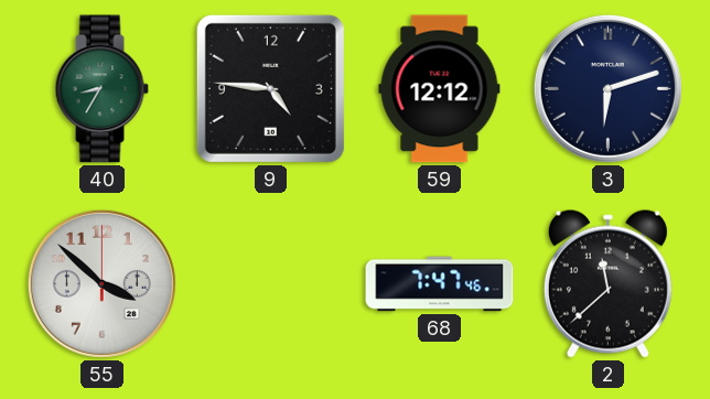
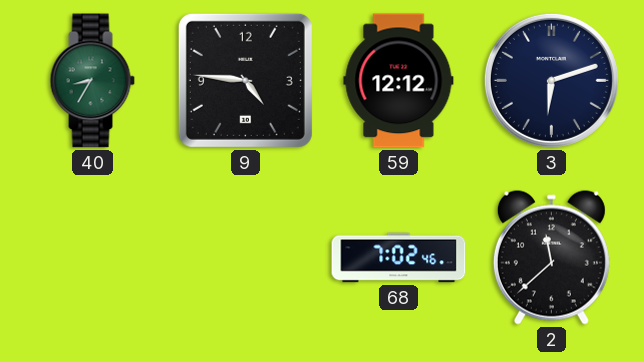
55: 3:52 -> none (101, 283)
68: 7:47 -> 7:02 (399, 258)
